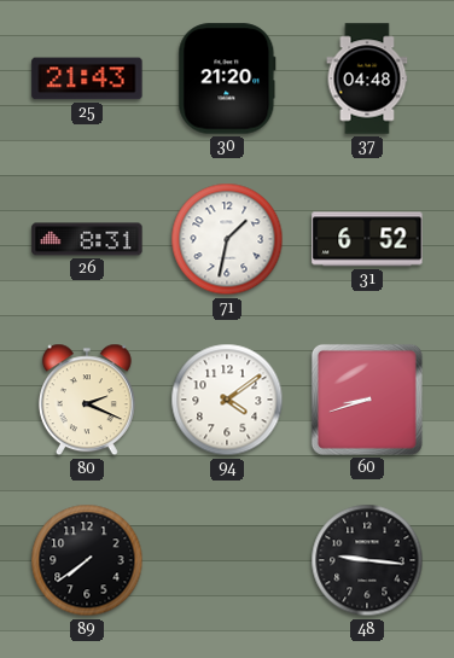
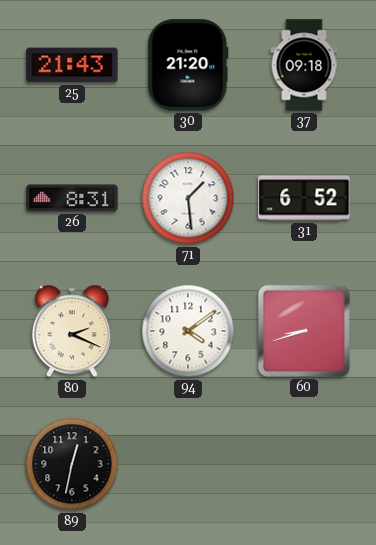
37: 04:48 -> 09:18 (304, 65)
71: 1:32 -> 1:29 (188, 198)
89: 7:39 -> 12:32 (72, 464)
48: 9:16 -> none (367, 560)
